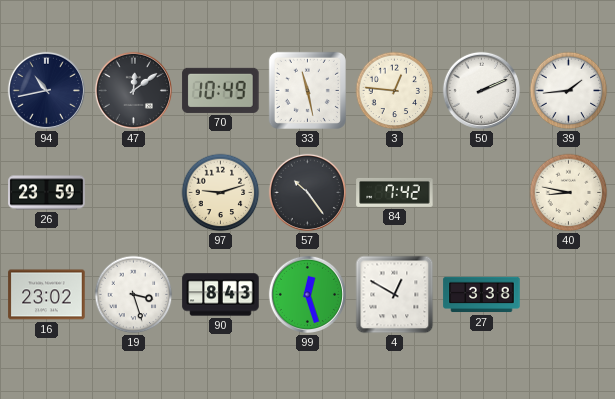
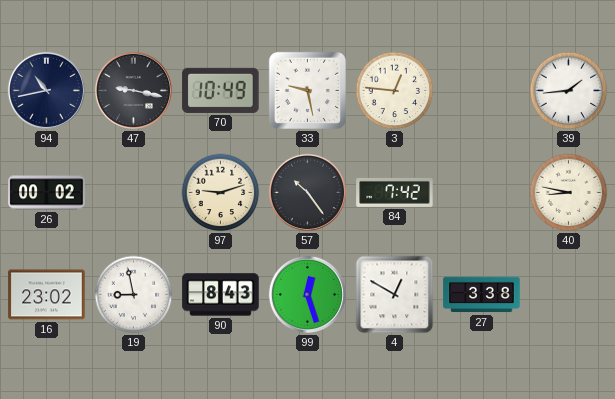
47: 12:09 -> 9:17 (133, 90)
33: 11:28 -> 9:28 (307, 90)
50: 2:11 -> none (481, 90)
26: 23:59 -> 00:02 (47, 193)
19: 3:27 -> 8:58 (134, 295)
